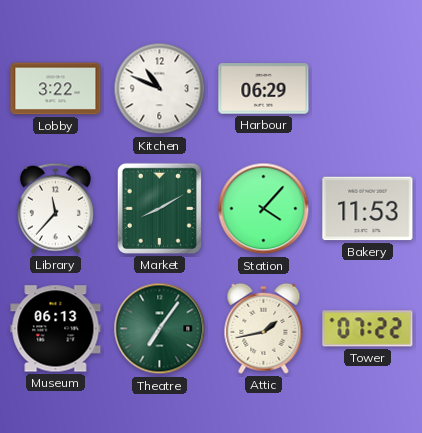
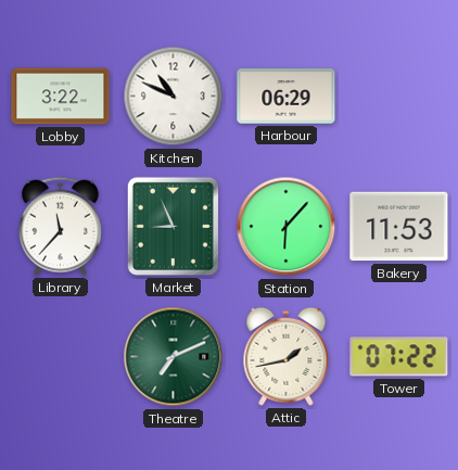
Market: 8:10 -> 8:56 (173, 226)
Station: 4:07 -> 6:07 (287, 227)
Museum: 06:13 -> none (56, 329)
Theatre: 7:06 -> 7:11 (174, 357)
